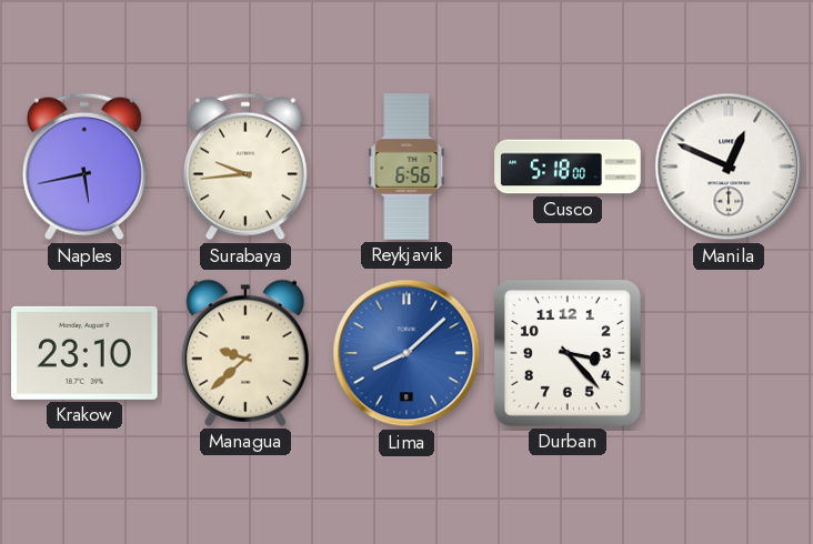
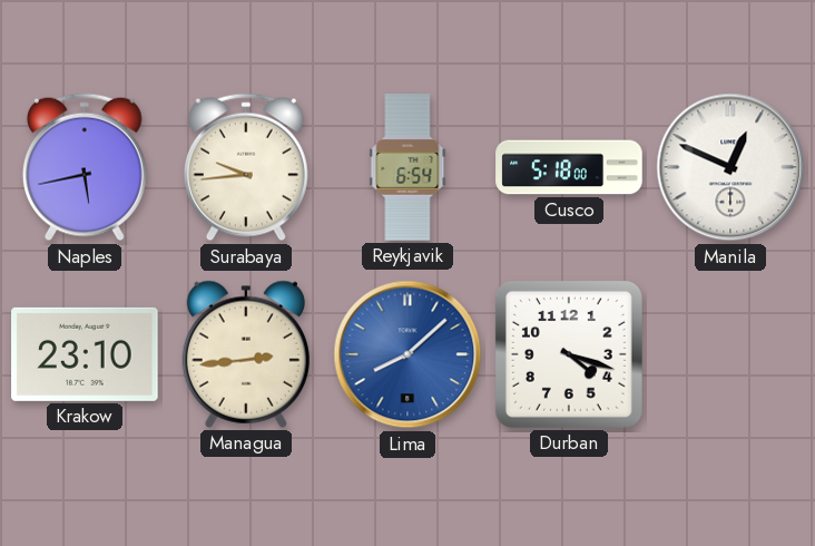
Reykjavik: 6:56 -> 6:54 (407, 167)
Managua: 9:38 -> 2:44 (246, 354)
Durban: 3:23 -> 4:18 (569, 354)
